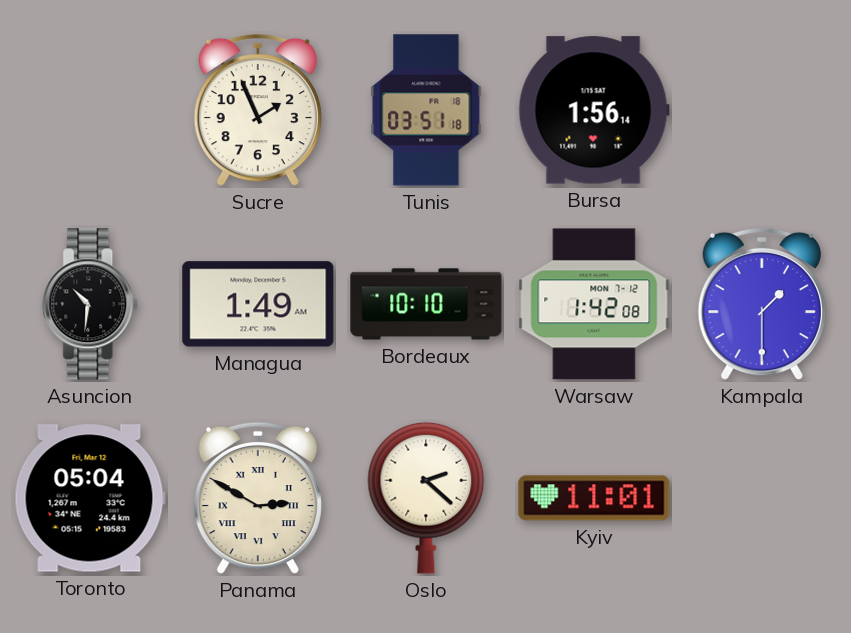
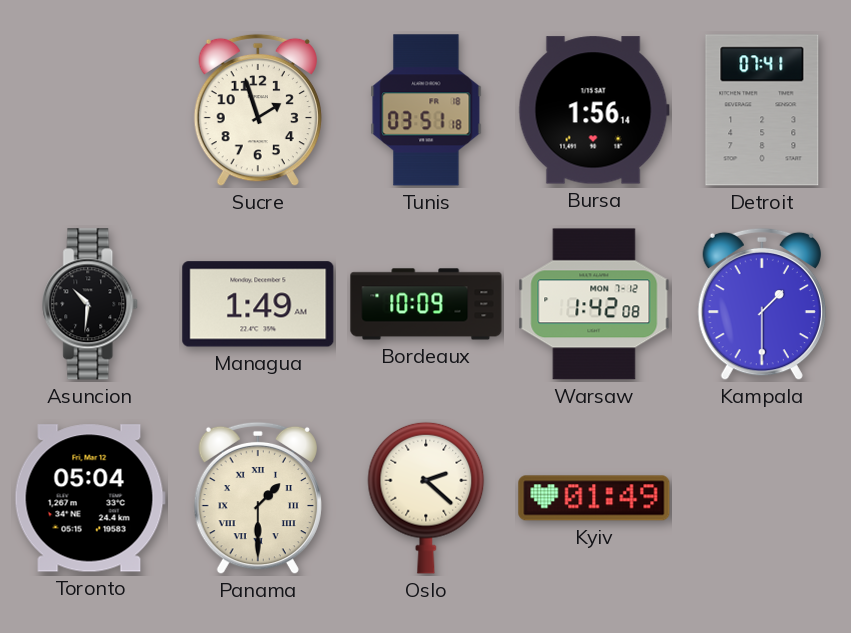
Sucre: 1:56 -> 1:57 (258, 110)
Detroit: none -> 07:41 (762, 110)
Bordeaux: 10:10 -> 10:09 (426, 304)
Panama: 2:50 -> 1:30 (258, 498)
Kyiv: 11:01 -> 01:49 (594, 498)
